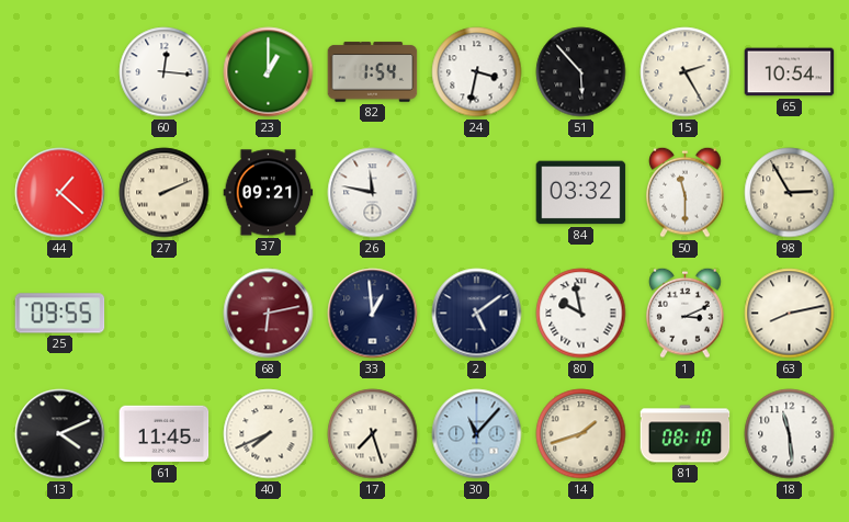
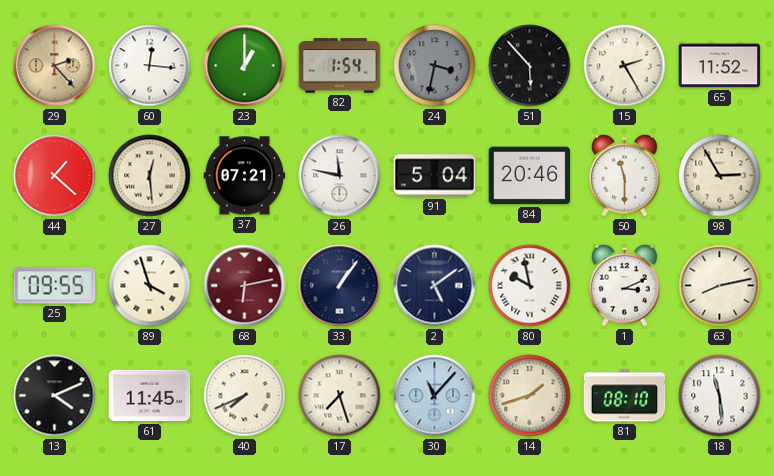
29: none -> 2:23 (55, 66)
24 dial: white -> grey (435, 66)
65: 10:54 -> 11:52 (720, 66)
27: 2:11 -> 12:29 (150, 176)
37: 09:21 -> 07:21 (245, 176)
91: none -> 5:04 (435, 176)
84: 03:32 -> 20:46 (530, 176)
89: none -> 3:57 (150, 286)
33: 12:59 -> 1:06 (340, 286)
